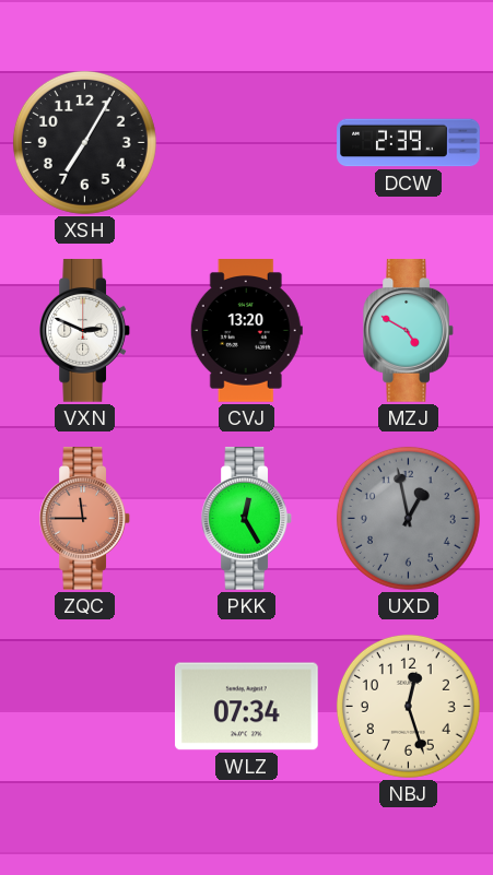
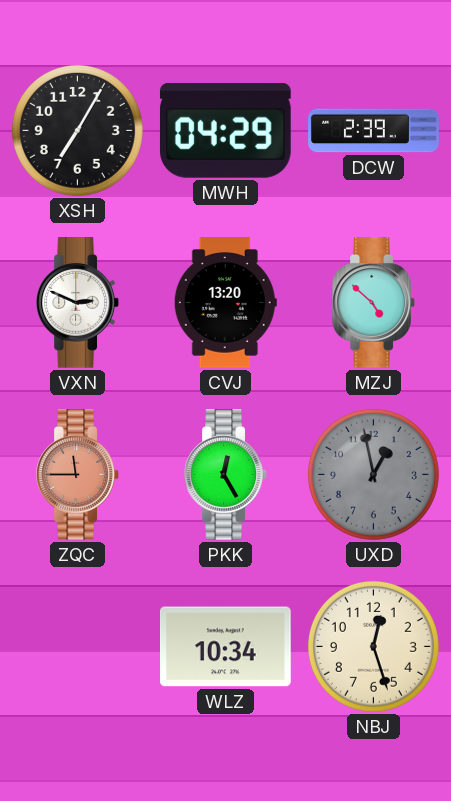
MWH: none -> 04:29 (225, 131)
MZJ: 4:50 -> 4:52 (373, 303)
WLZ: 07:34 -> 10:34 (226, 647)
